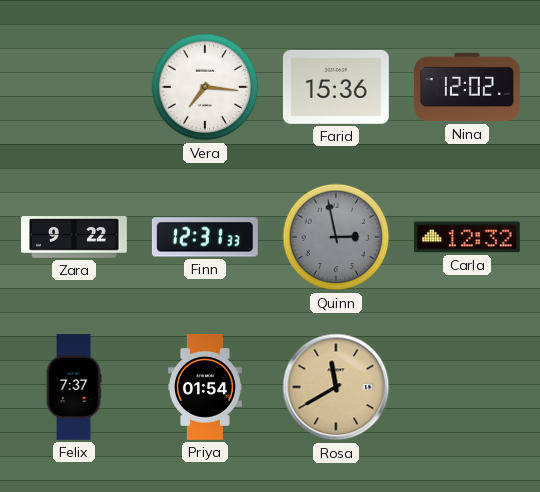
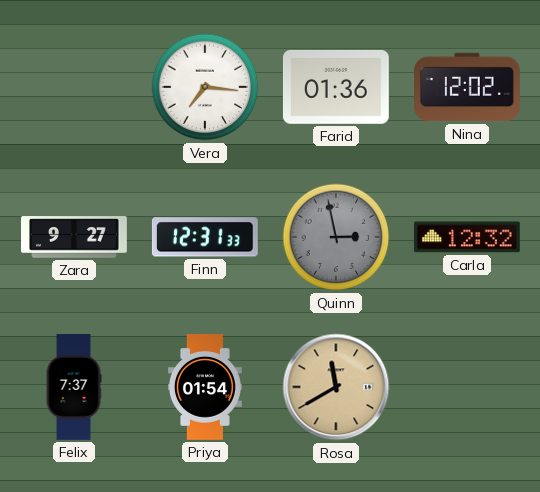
Farid: 15:36 -> 01:36 (336, 87)
Zara: 9:22 -> 9:27 (75, 237)
